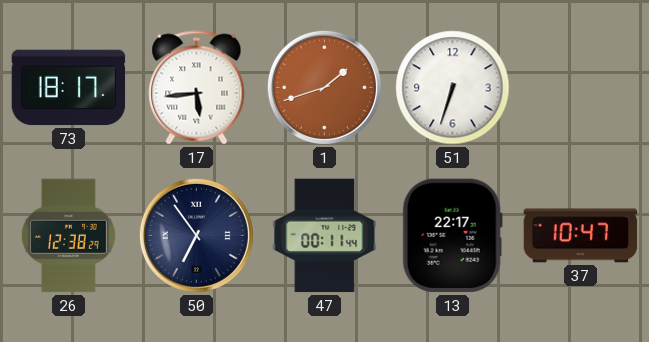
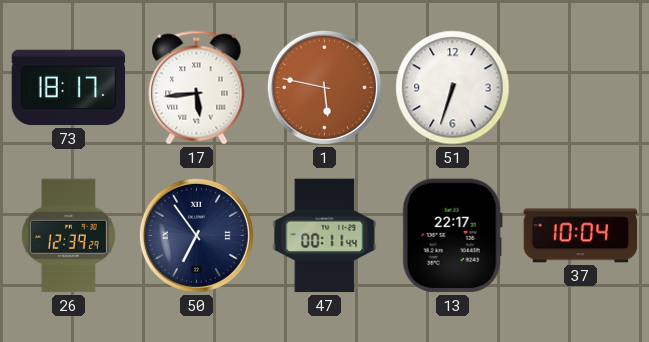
1: 1:42 -> 5:47 (324, 87)
26: 12:38 -> 12:39 (68, 236)
37: 10:47 -> 10:04 (581, 236)
